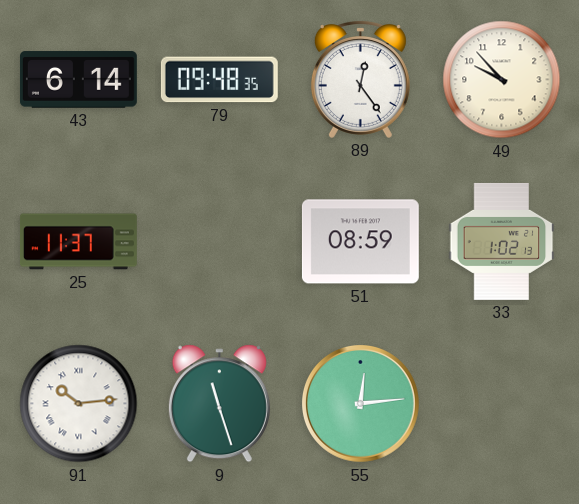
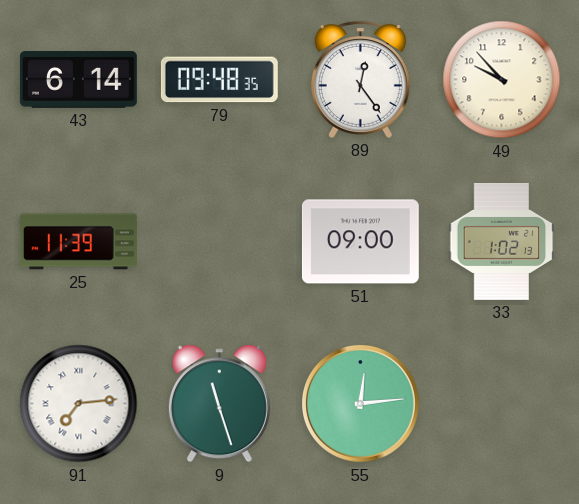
25: 11:37 -> 11:39 (78, 242)
51: 08:59 -> 09:00 (360, 242)
91: 10:14 -> 7:14 (79, 404)
